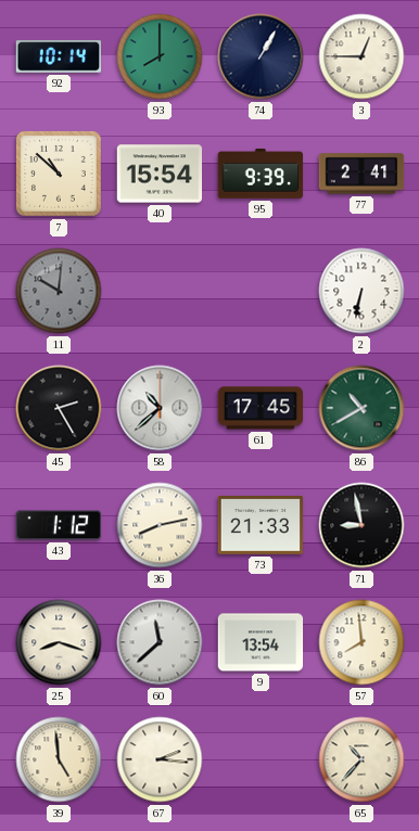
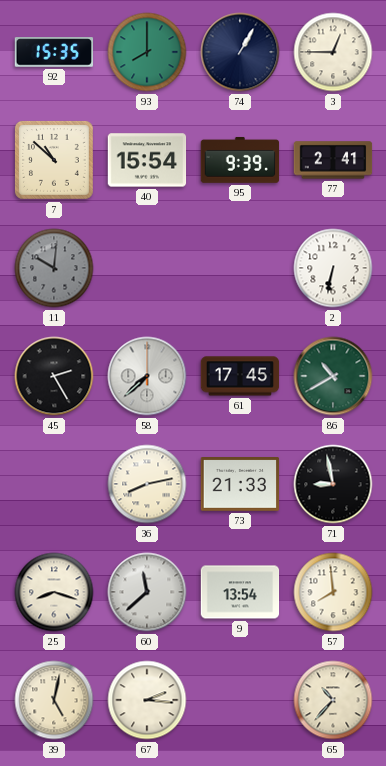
92: 10:14 -> 15:35 (54, 52)
58: 10:38 -> 7:38 (147, 376)
43: 1:12 -> none (59, 525)
39: 4:59 -> 5:02 (54, 700)
